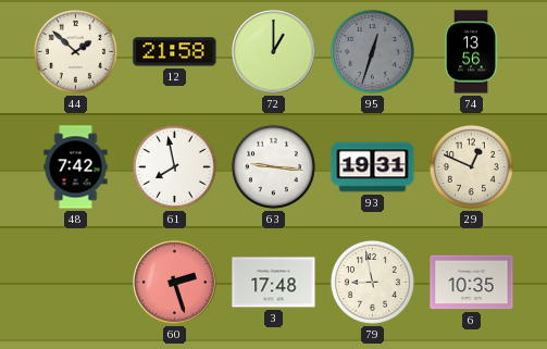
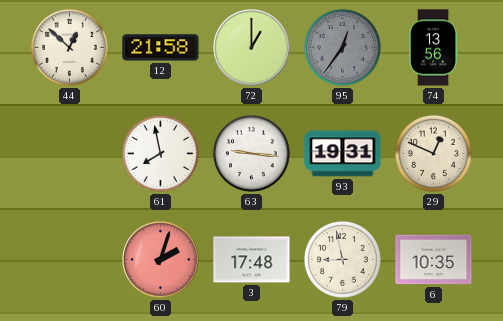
44: 1:52 -> 12:52 (69, 47)
95: 12:33 -> 12:36 (342, 47)
48: 7:42 -> none (76, 167)
60: 2:27 -> 2:03 (161, 260)
